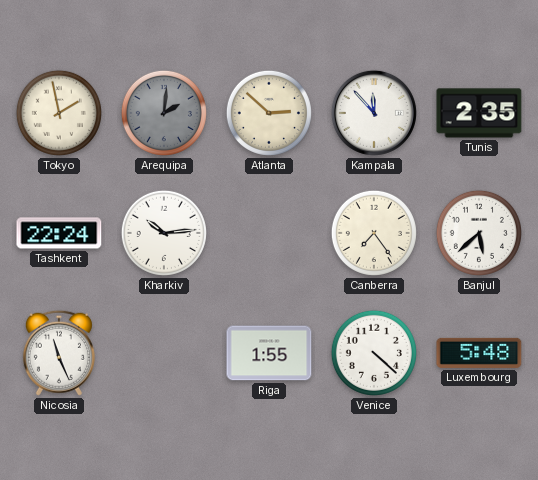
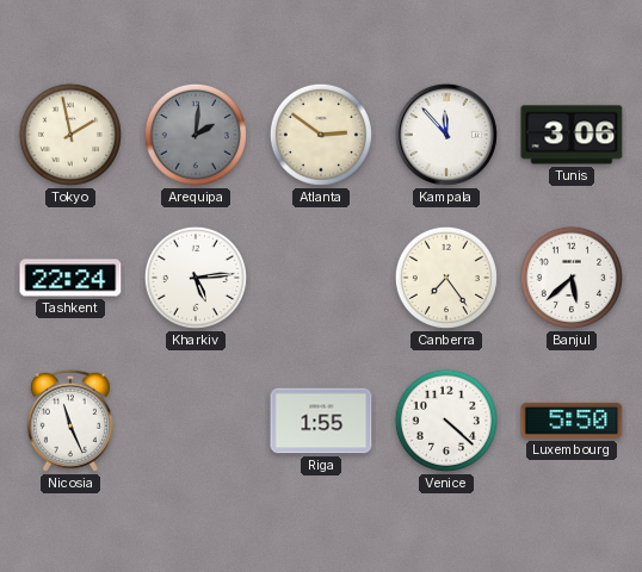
Atlanta: 2:52 -> 2:51 (321, 135)
Tunis: 2:35 -> 3:06 (572, 135)
Kharkiv: 10:14 -> 5:14 (196, 278)
Luxembourg: 5:48 -> 5:50 (572, 421)
